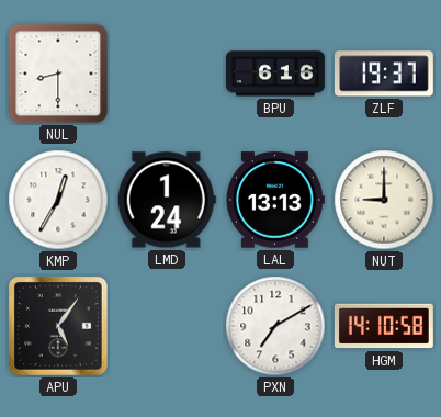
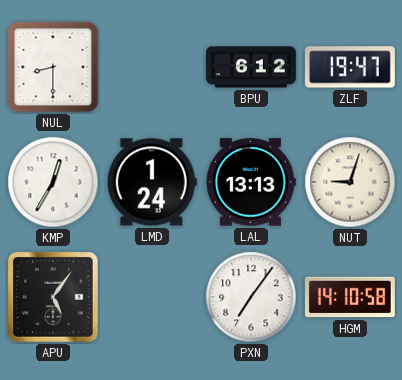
BPU: 6:16 -> 6:12 (252, 67)
ZLF: 19:37 -> 19:47 (350, 67)
NUT: 9:00 -> 9:03 (350, 182)
PXN: 7:10 -> 7:06 (251, 297)
